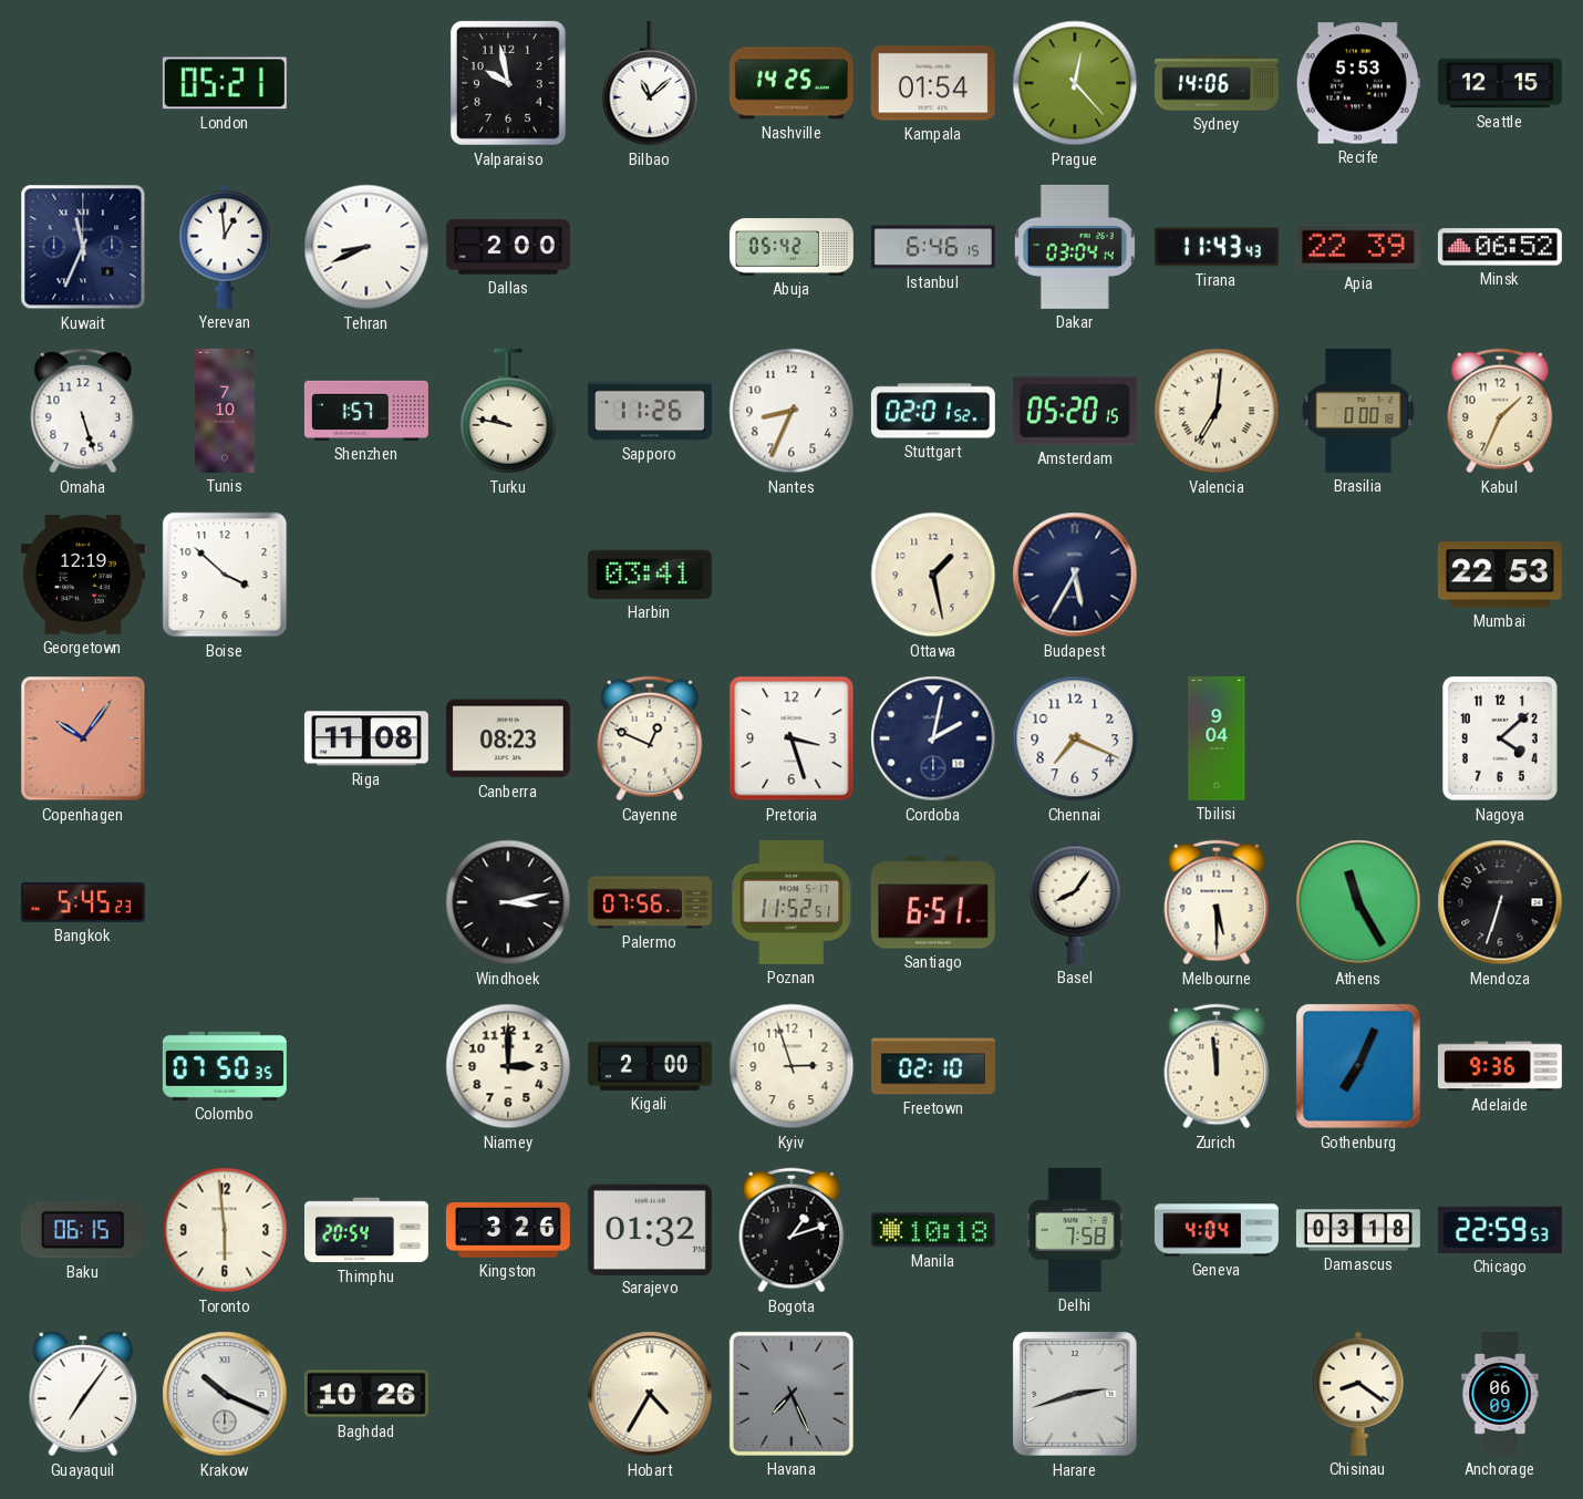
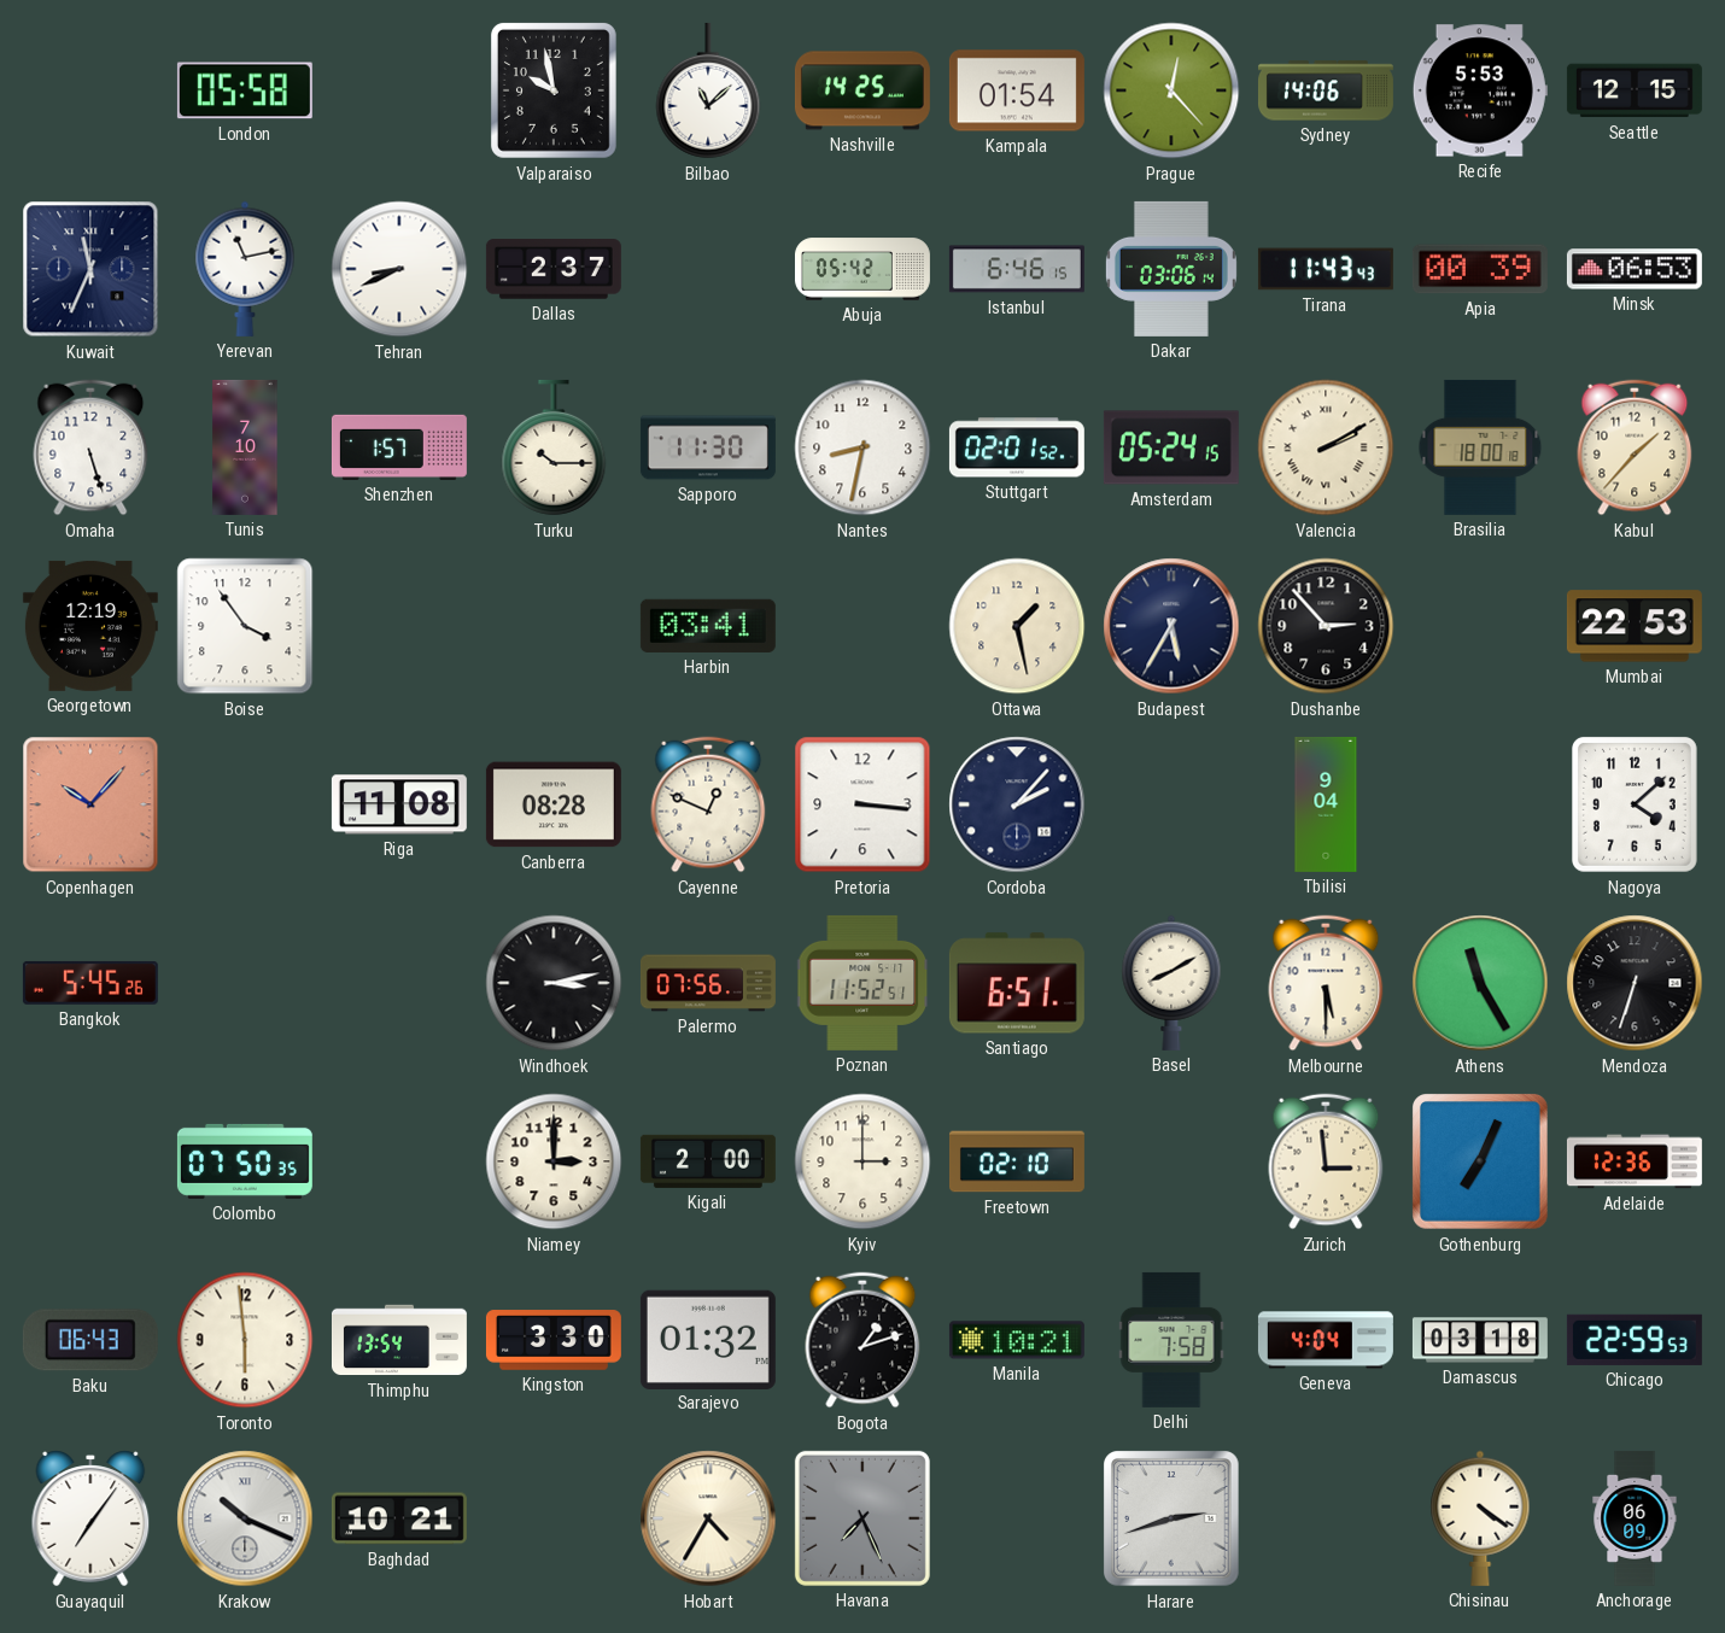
London: 05:21 -> 05:58 (245, 90)
Yerevan: 12:59 -> 11:13 (245, 269)
Dallas: 2:00 -> 2:37 (554, 269)
Dakar: 03:04 -> 03:06 (1171, 269)
Apia: 22:39 -> 00:39 (1480, 269)
Minsk: 06:52 -> 06:53 (1635, 269)
Turku: 9:47 -> 10:15 (554, 447)
Sapporo: 11:26 -> 11:30 (708, 447)
Nantes: 8:34 -> 8:32 (862, 447)
Amsterdam: 05:20 -> 05:24 (1171, 447)
Valencia: 7:01 -> 2:10 (1326, 447)
Brasilia: 0:00 -> 18:00 (1480, 447)
Kabul: 1:34 -> 1:37 (1635, 447)
Boise: 3:52 -> 3:54 (245, 626)
Dushanbe: none -> 2:53 (1326, 626)
Copenhagen: 10:06 -> 10:07 (90, 804)
Canberra: 08:23 -> 08:28 (554, 804)
Pretoria: 3:27 -> 3:16 (862, 804)
Cordoba: 2:02 -> 2:07 (1017, 804)
Chennai: 7:19 -> none (1075, 738)
Bangkok: 5:45:23 -> 5:45:26 (90, 983)
Basel: 8:06 -> 8:10 (1171, 983)
Kyiv: 2:57 -> 3:00 (862, 1161)
Zurich: 11:59 -> 2:59 (1326, 1161)
Adelaide: 9:36 -> 12:36 (1635, 1161)
Baku: 06:15 -> 06:43 (90, 1340)
Thimphu: 20:54 -> 13:54 (399, 1340)
Kingston: 3:26 -> 3:30 (554, 1340)
Manila: 10:18 -> 10:21 (1017, 1340)
Baghdad: 10:26 -> 10:21 (399, 1518)
Chisinau: 8:21 -> 4:21 (1480, 1518)
